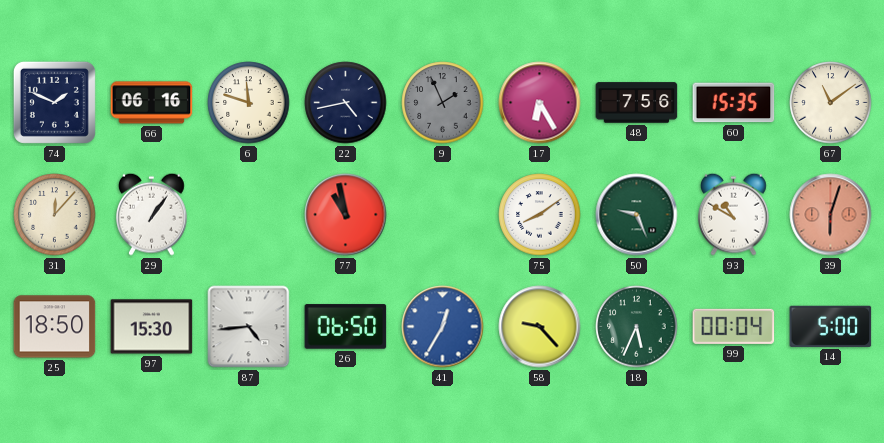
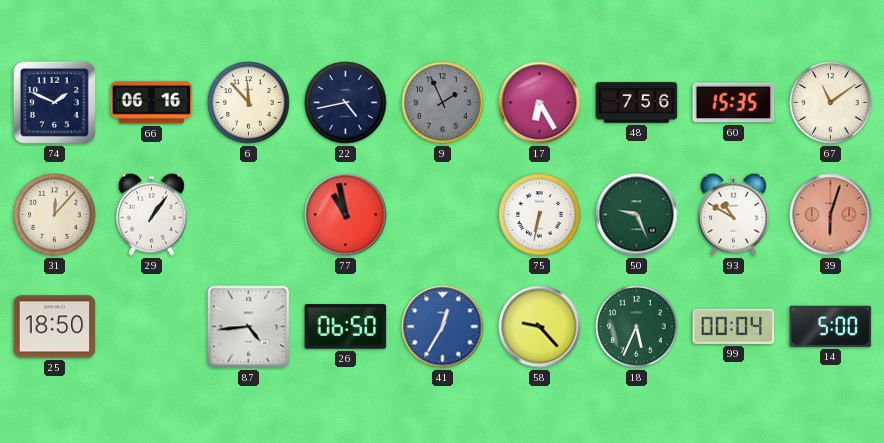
6: 11:48 -> 11:53 (249, 103)
75: 8:09 -> 6:32 (540, 215)
97: 15:30 -> none (152, 327)
